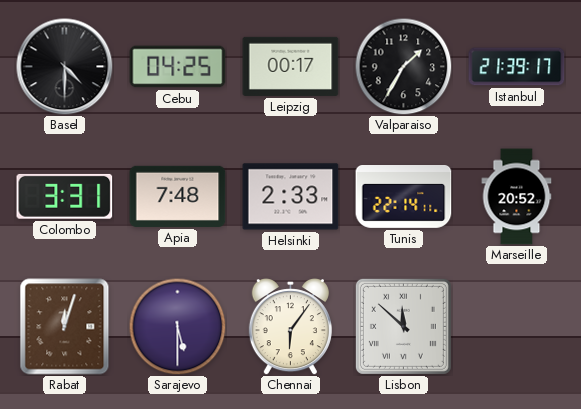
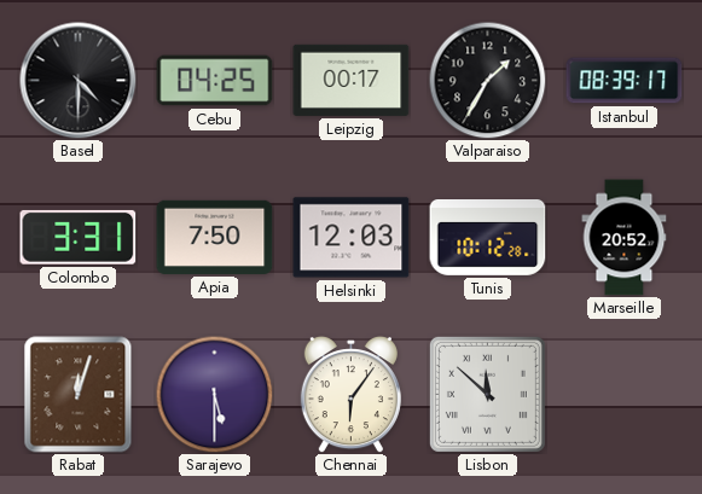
Istanbul: 21:39 -> 08:39 (625, 81)
Apia: 7:48 -> 7:50 (215, 237)
Helsinki: 2:33 -> 12:03 (352, 238)
Tunis: 22:14 -> 10:12 (488, 238)
